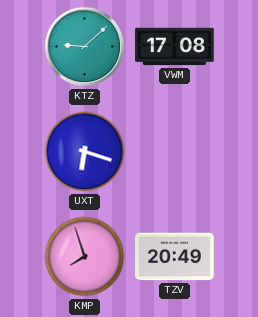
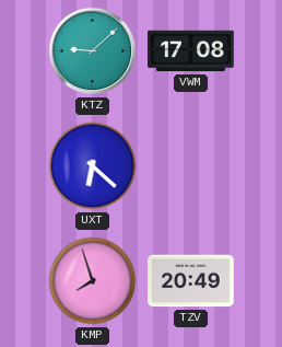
UXT: 6:18 -> 6:22 (93, 166)
